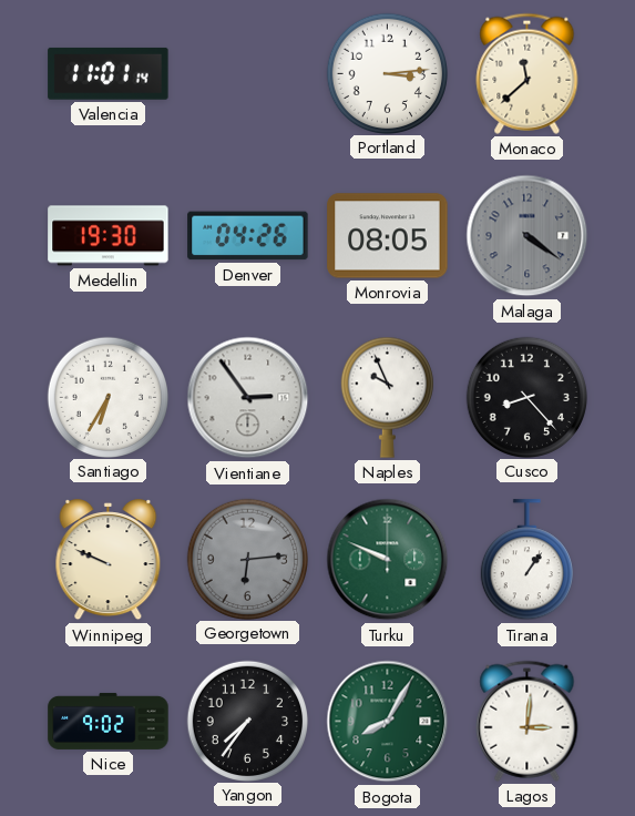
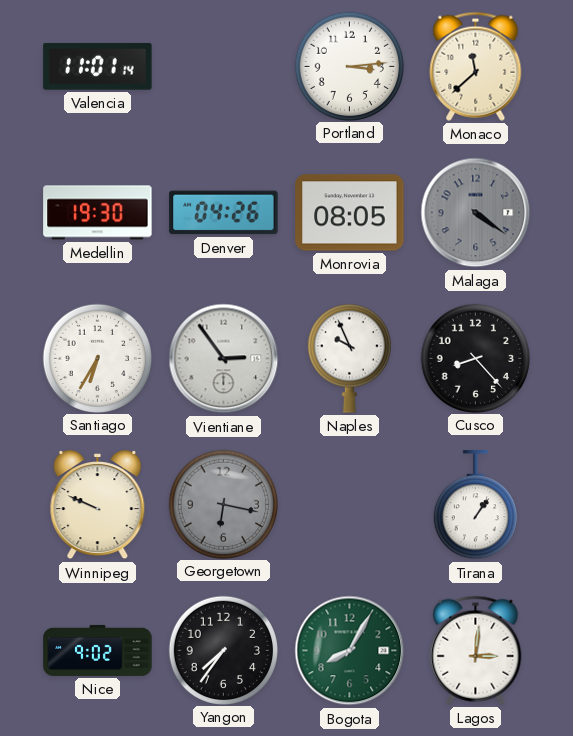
Georgetown: 6:14 -> 6:17 (223, 504)
Turku: 9:49 -> none (388, 560)
